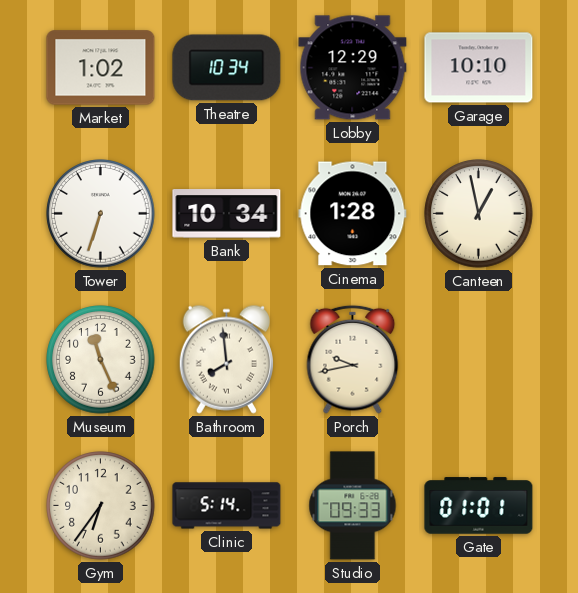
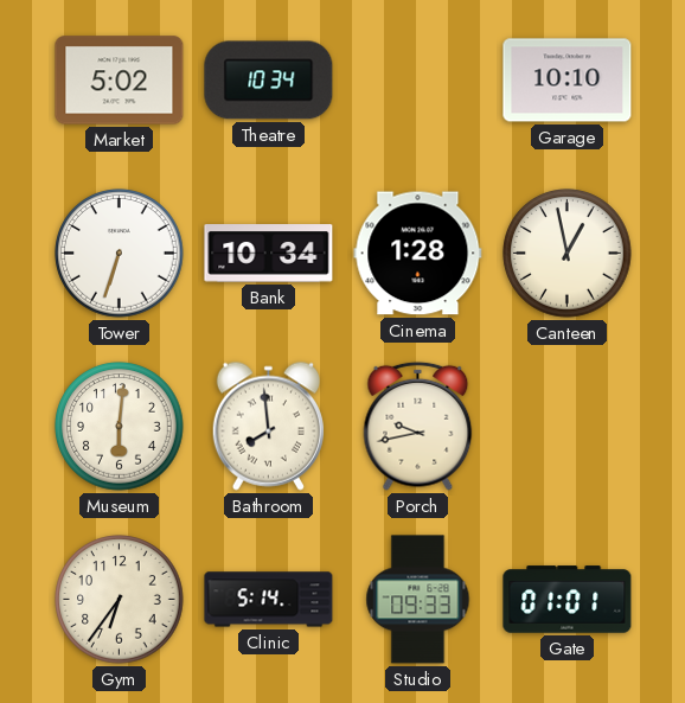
Market: 1:02 -> 5:02 (120, 81)
Lobby: 12:29 -> none (353, 68)
Museum: 11:26 -> 6:01 (120, 427)
